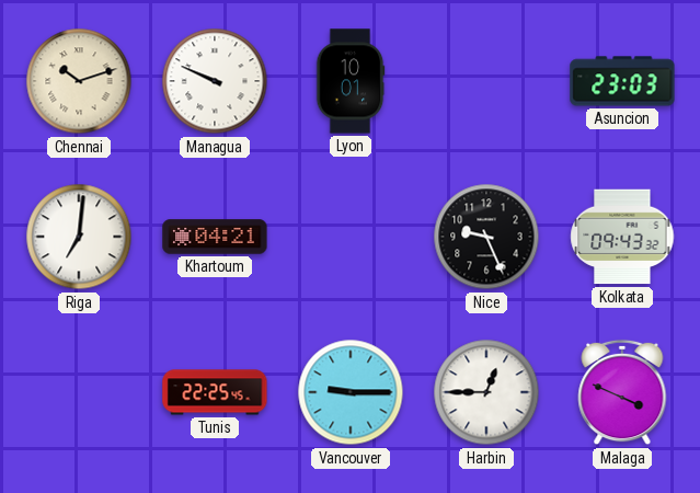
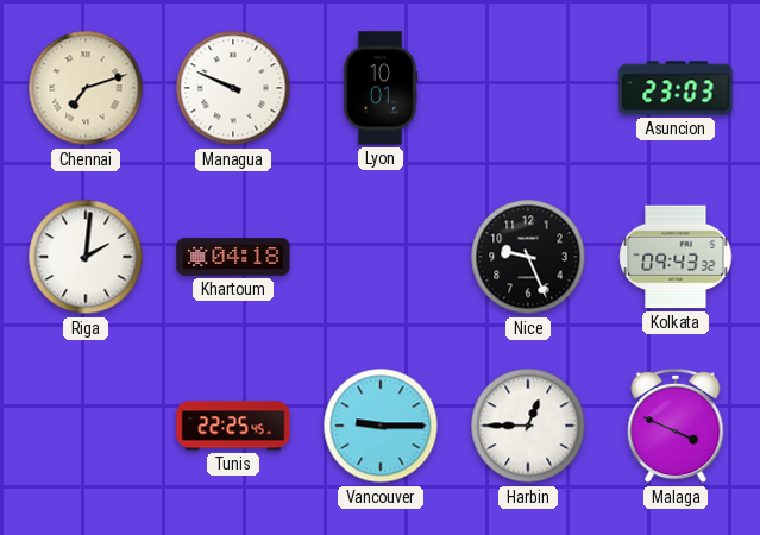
Chennai: 10:12 -> 7:12 (86, 88)
Riga: 7:01 -> 2:01 (86, 257)
Khartoum: 04:21 -> 04:18 (233, 257)
